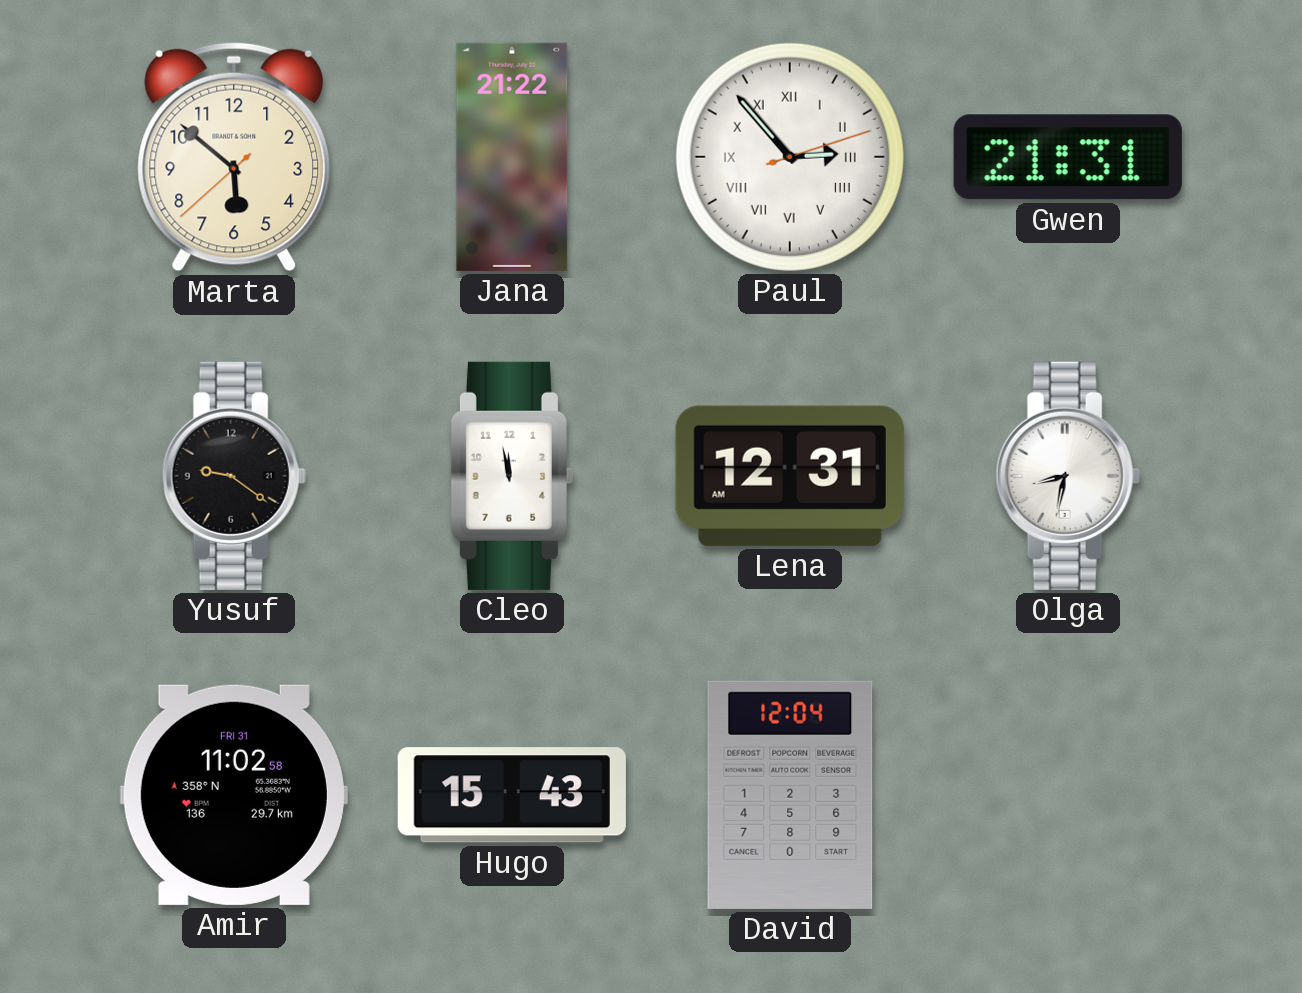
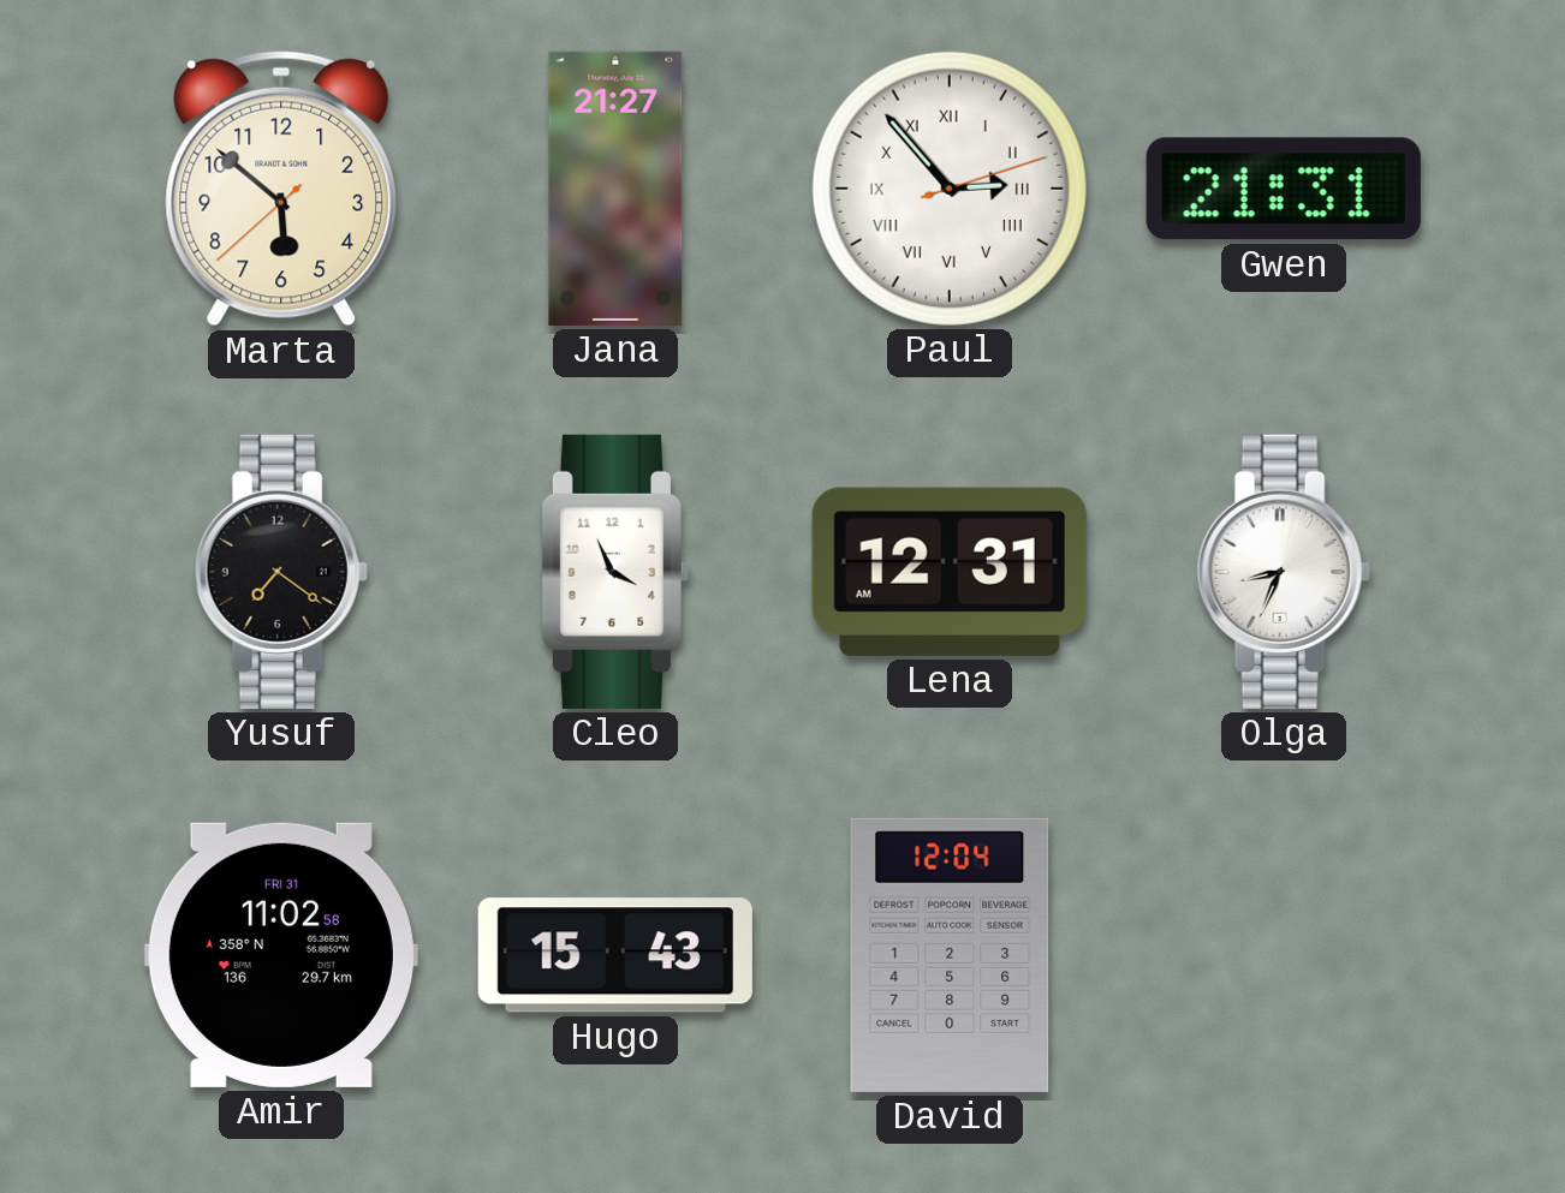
Jana: 21:22 -> 21:27 (615, 189)
Yusuf: 9:21 -> 7:21 (281, 572)
Cleo: 11:58 -> 3:56 (615, 572)
Olga: 8:32 -> 8:34 (1284, 572)
